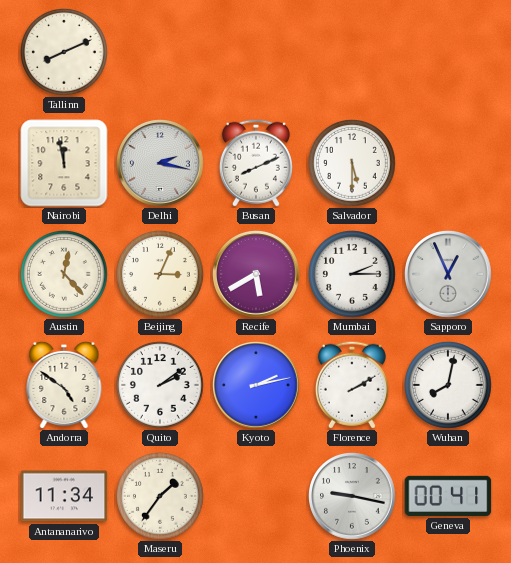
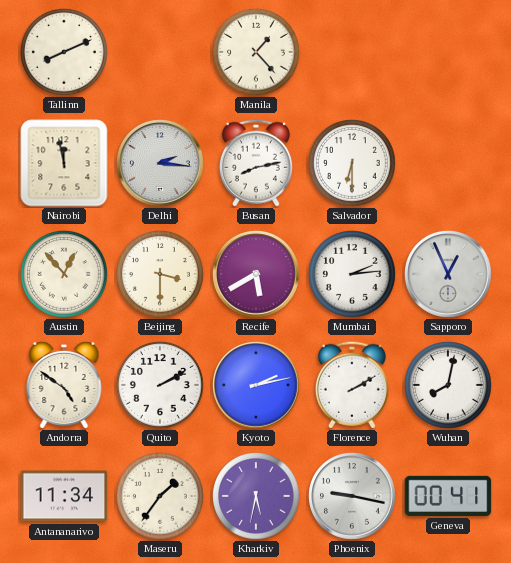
Manila: none -> 1:23 (257, 53)
Delhi: 2:17 -> 2:16 (160, 163)
Busan: 8:11 -> 8:13 (256, 163)
Salvador: 5:30 -> 6:30 (353, 164)
Austin: 12:23 -> 12:53 (65, 275)
Beijing: 3:04 -> 3:30 (161, 275)
Mumbai: 2:15 -> 2:14 (353, 275)
Quito: 2:09 -> 2:10 (161, 386)
Kharkiv: none -> 5:32 (257, 497)
